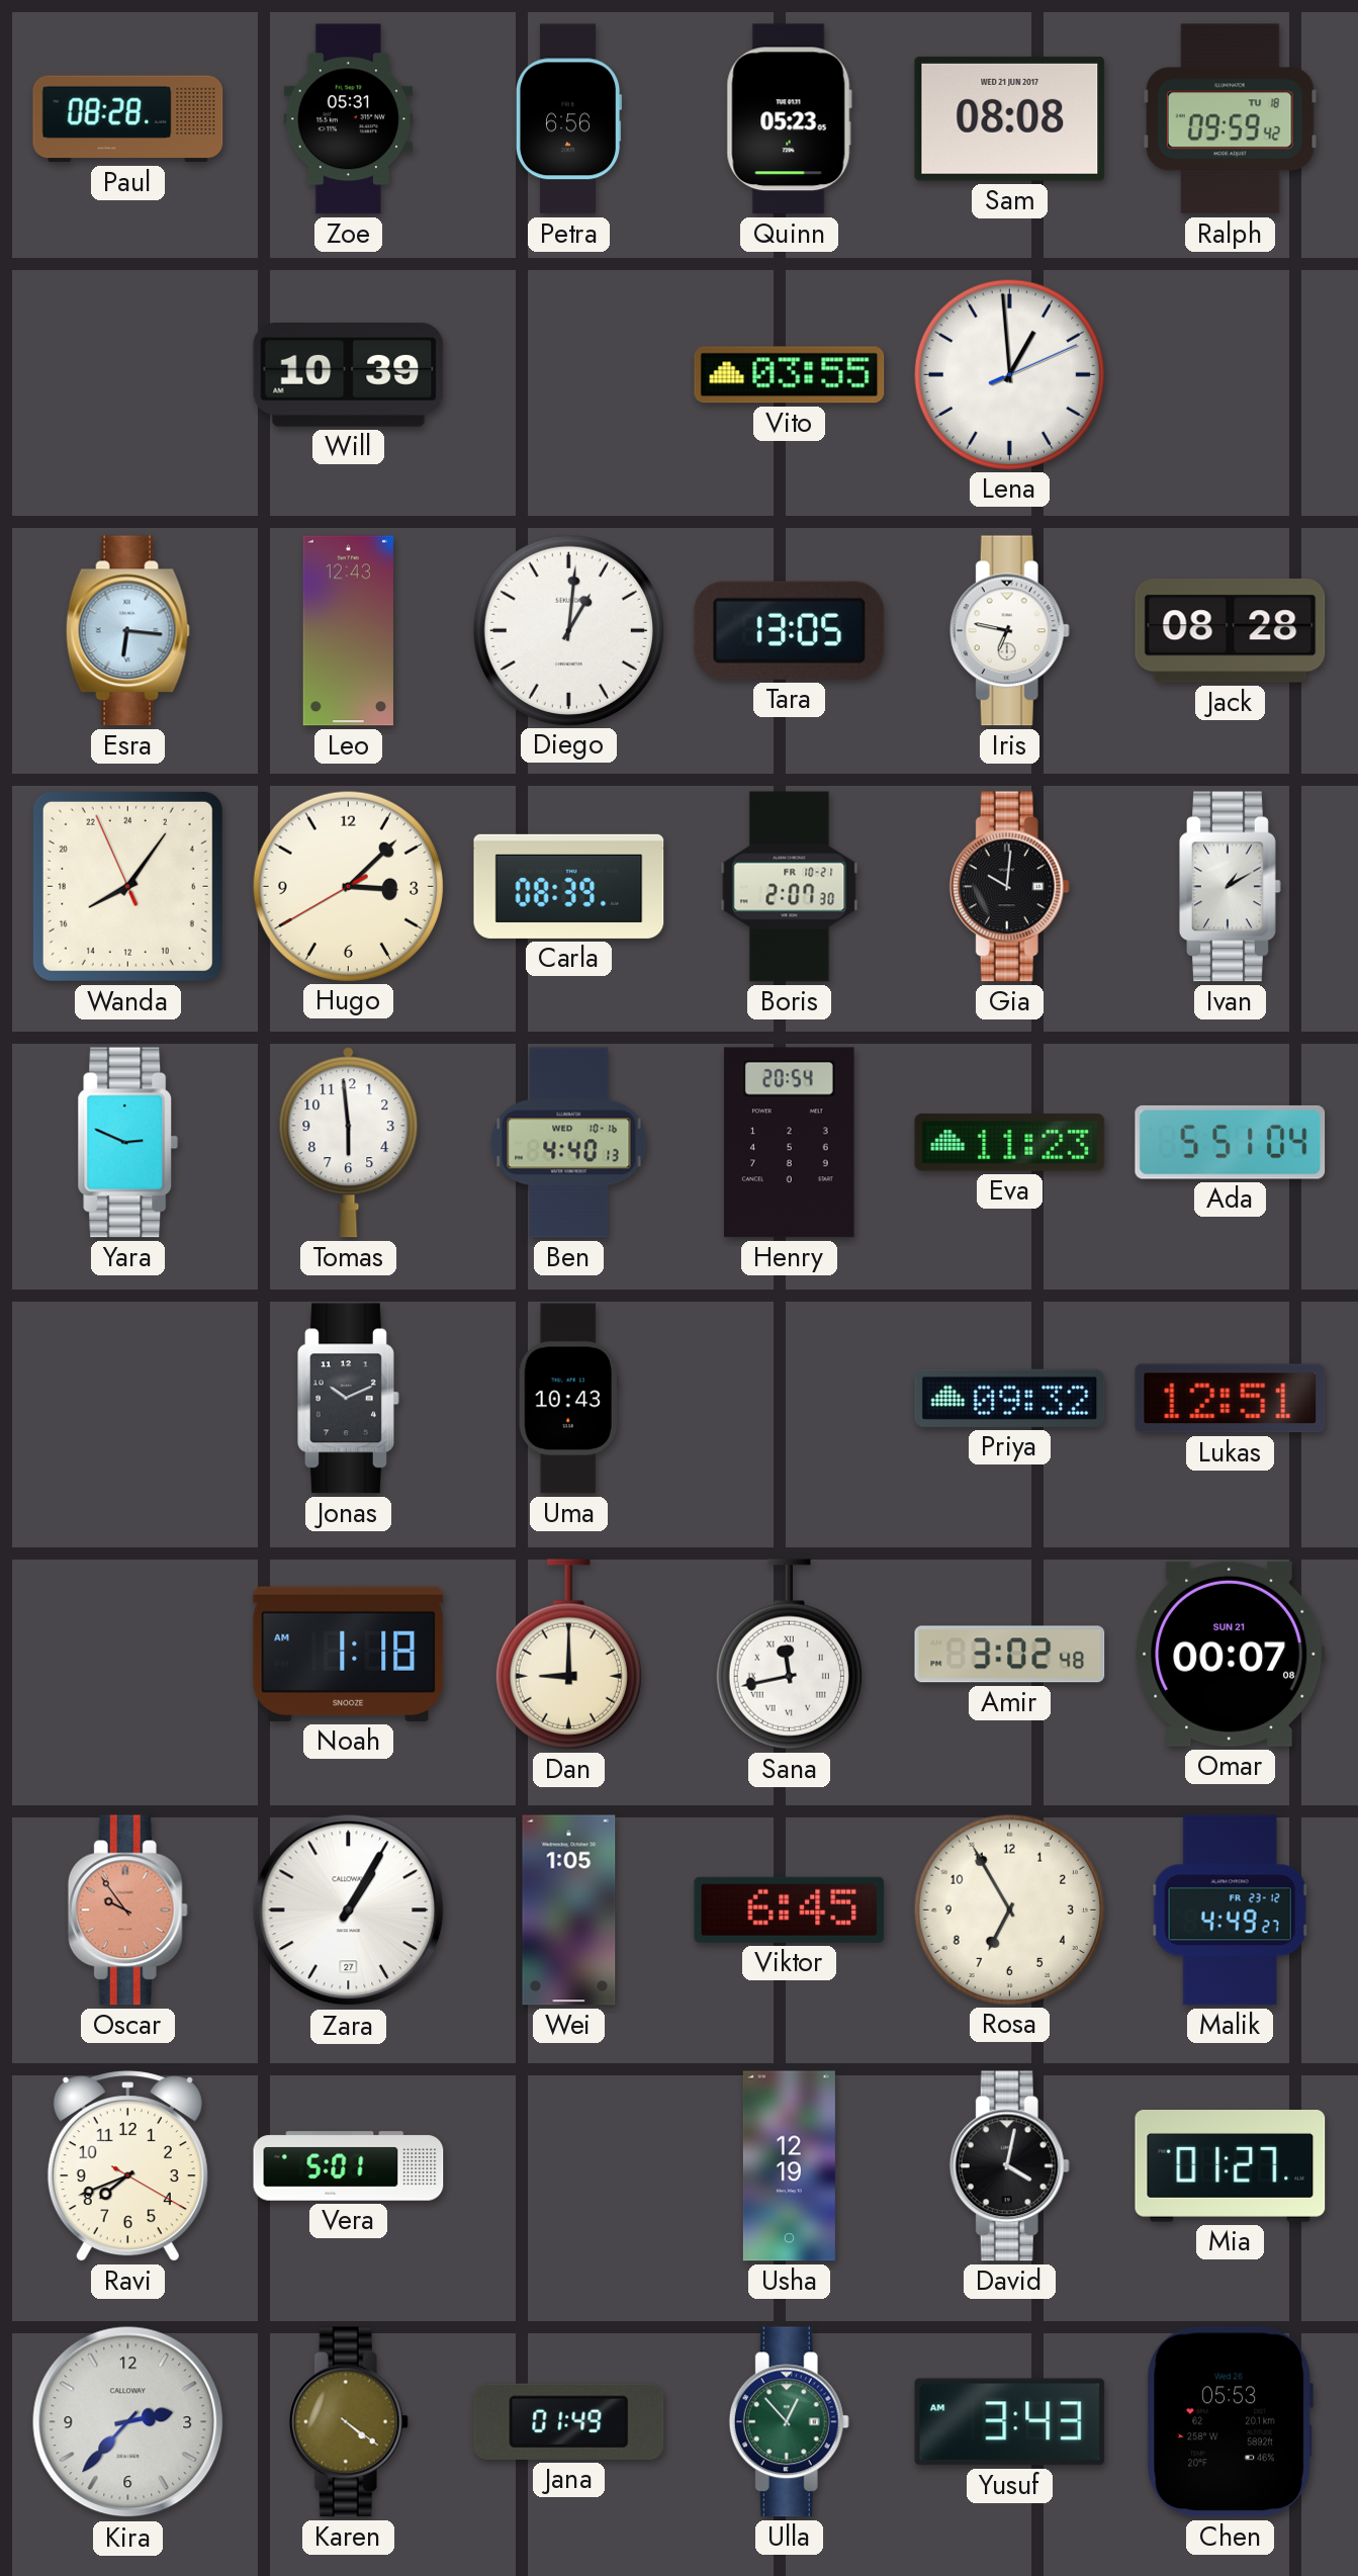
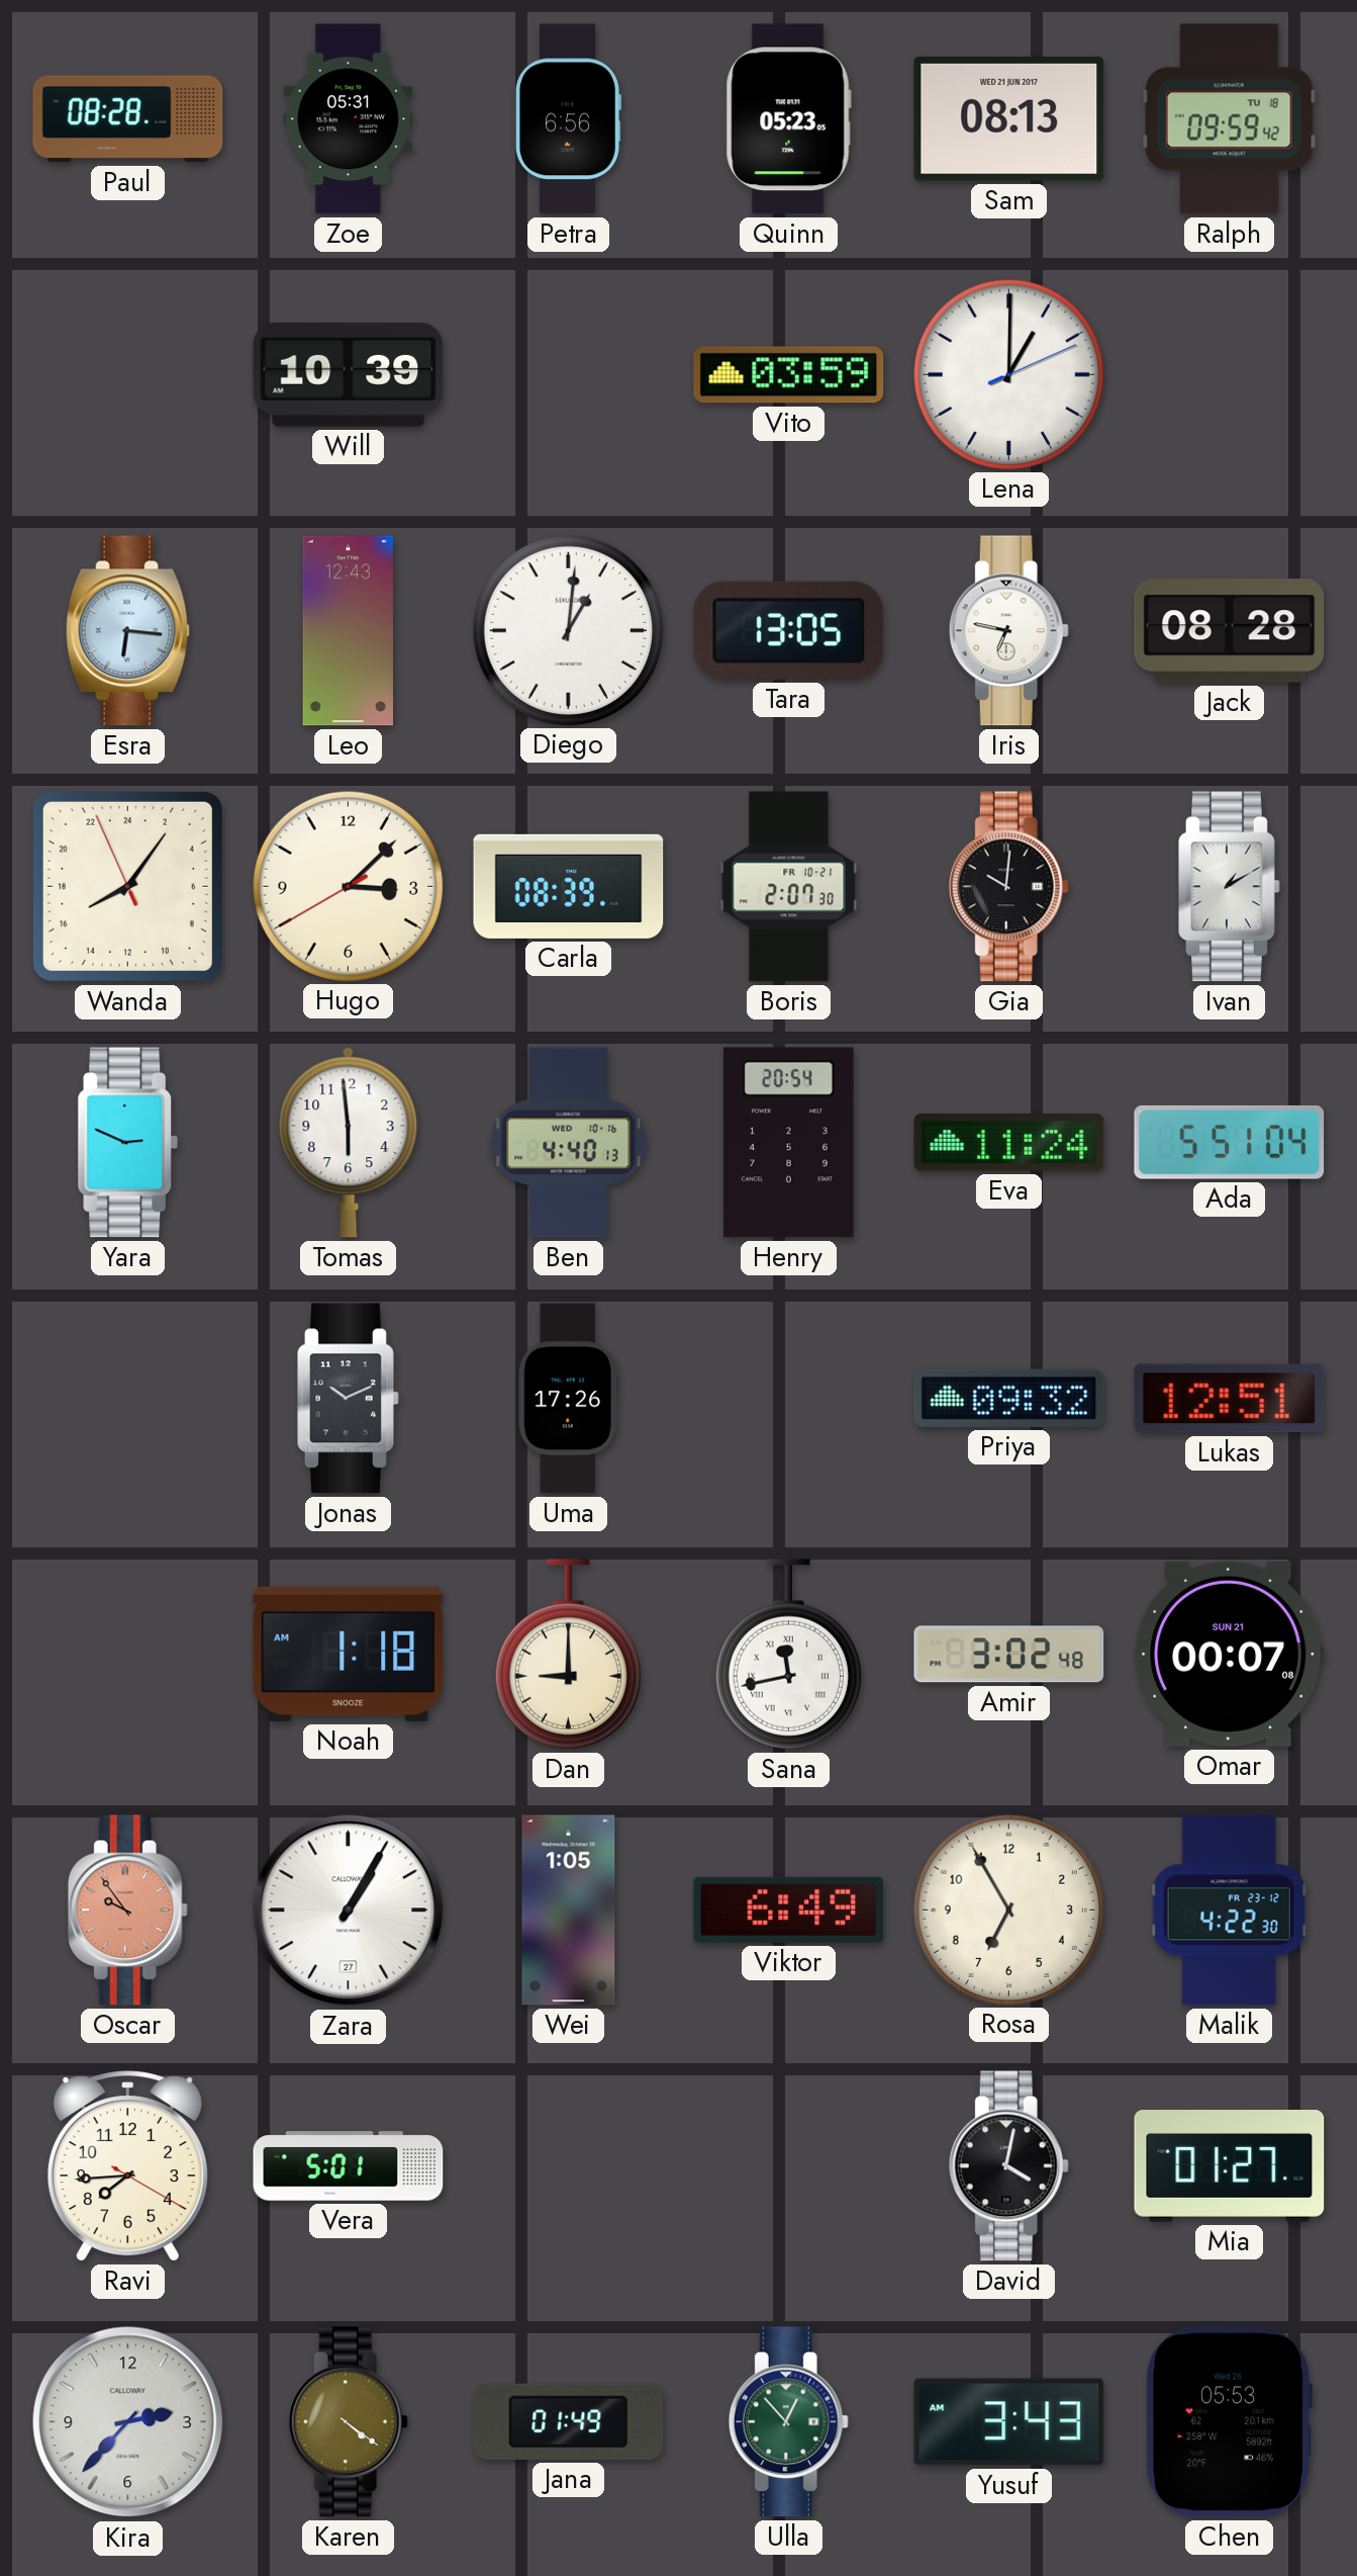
Sam: 08:08 -> 08:13 (1009, 118)
Vito: 03:55 -> 03:59 (789, 375)
Lena: 12:59 -> 1:00 (1008, 374)
Eva: 11:23 -> 11:24 (1009, 1143)
Uma: 10:43 -> 17:26 (568, 1399)
Viktor: 6:45 -> 6:49 (789, 1909)
Malik: 4:49 -> 4:22 (1229, 1911)
Ravi: 7:41 -> 7:44 (127, 2166)
Usha: 12:19 -> none (789, 2166)
